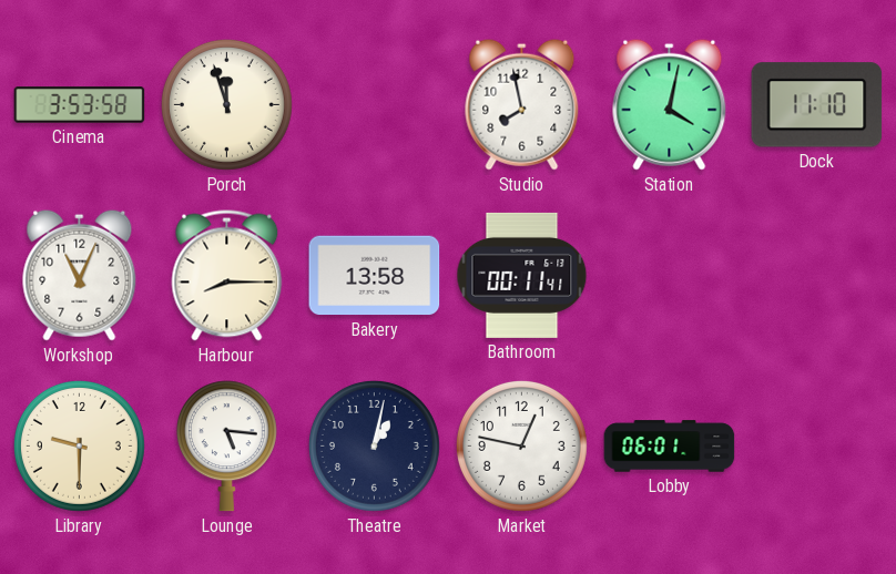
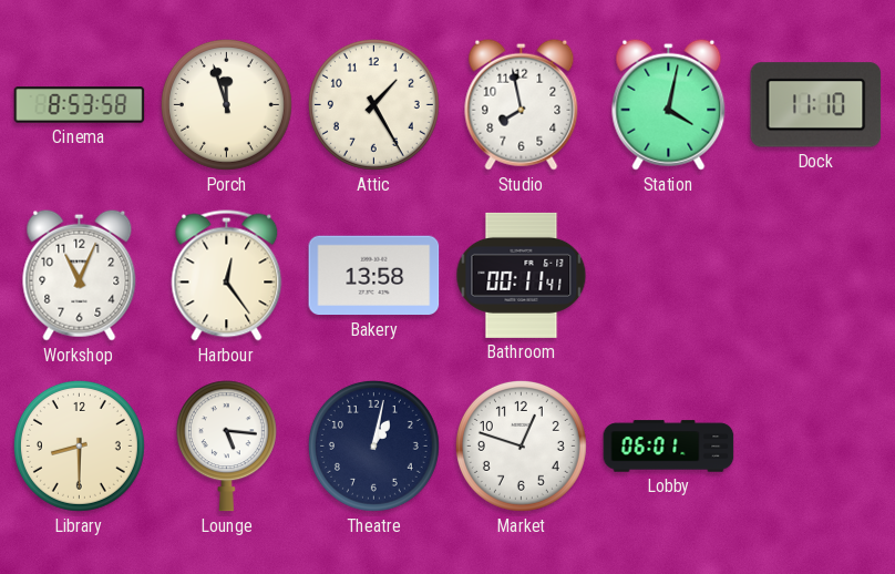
Cinema: 3:53 -> 8:53 (80, 105)
Attic: none -> 1:25 (373, 104)
Harbour: 8:15 -> 12:24 (227, 276)
Library: 9:30 -> 8:30 (79, 445)
Market: 12:47 -> 12:48 (521, 445)
